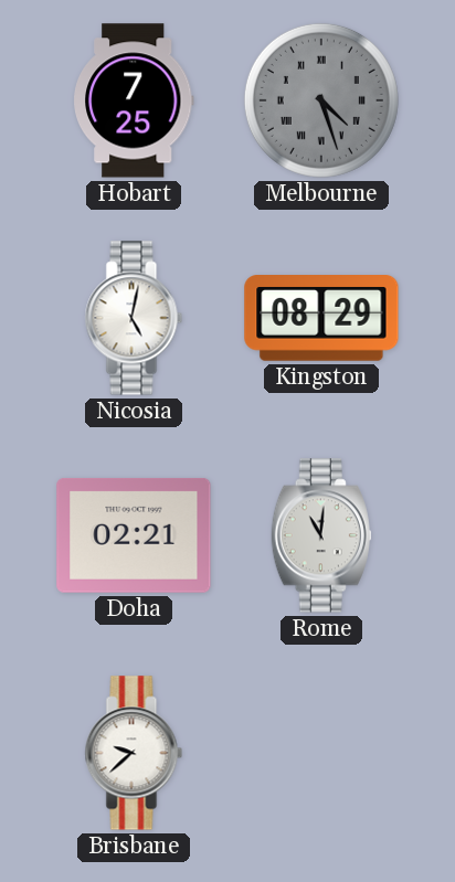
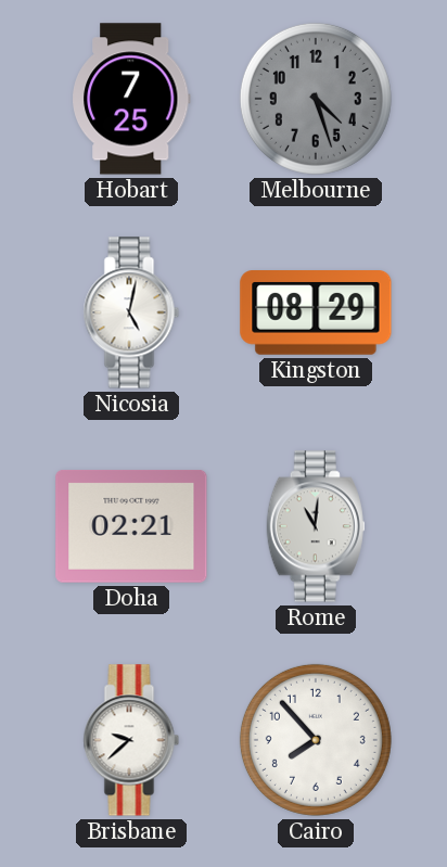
Melbourne numerals: Roman -> Arabic (316, 99)
Cairo: none -> 7:53 (316, 740)
